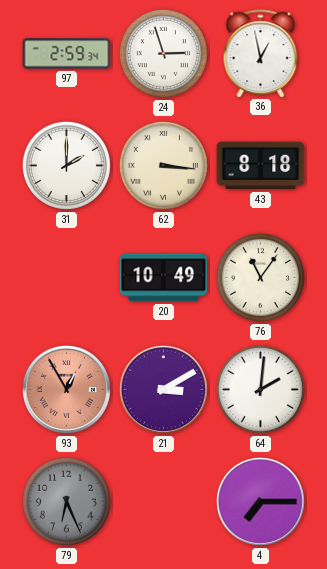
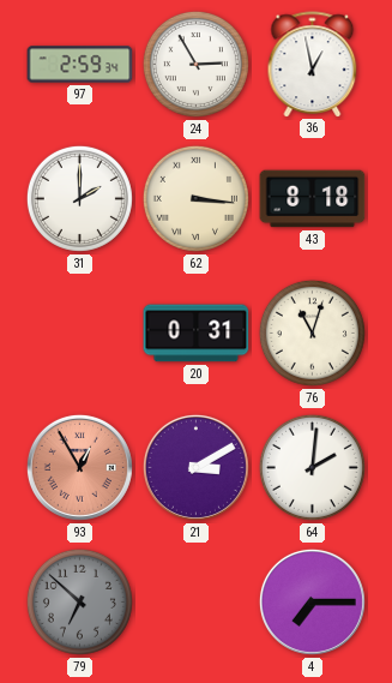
24: 2:57 -> 2:55 (195, 64)
20: 10:49 -> 0:31 (197, 334)
76: 11:06 -> 11:03 (312, 332)
79: 6:26 -> 6:52 (79, 601)
